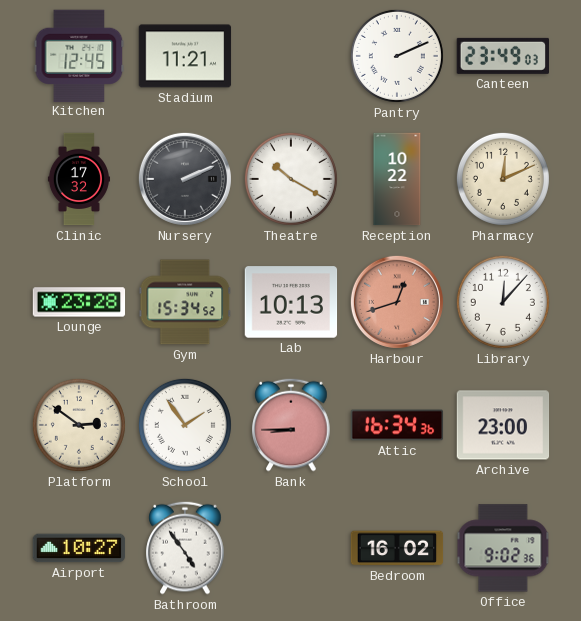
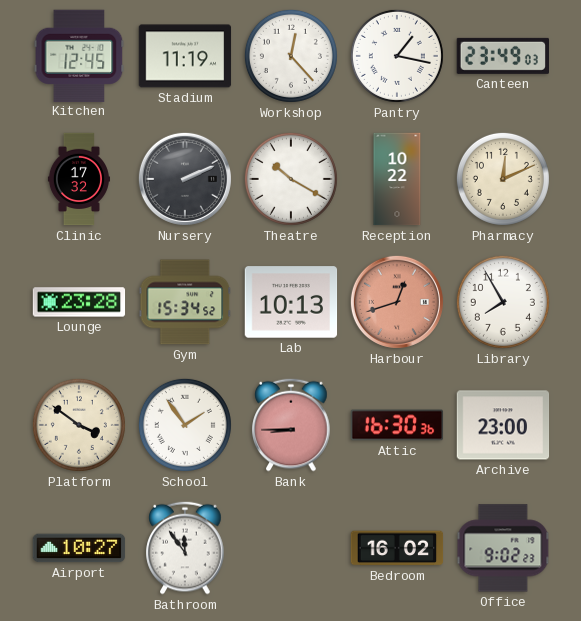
Stadium: 11:21 -> 11:19 (185, 56)
Workshop: none -> 12:23 (291, 56)
Pantry: 2:11 -> 1:17 (397, 56)
Library: 12:07 -> 7:55 (503, 302)
Platform: 2:51 -> 3:51 (79, 425)
Attic: 16:34 -> 16:30 (397, 425)
Bathroom: 4:54 -> 11:54 (185, 548)
Office: 9:02:36 -> 9:02:23 (503, 548)
